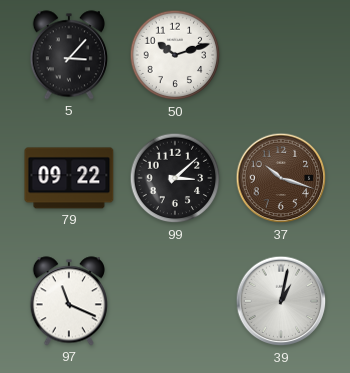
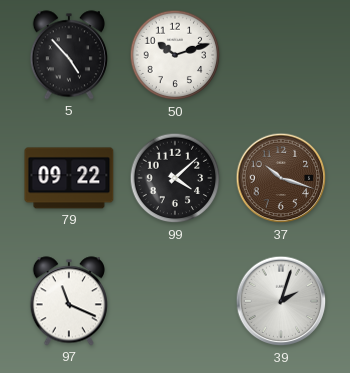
5: 3:07 -> 4:53 (69, 55)
99: 3:08 -> 4:08 (175, 178)
39: 1:02 -> 2:03 (281, 301)
